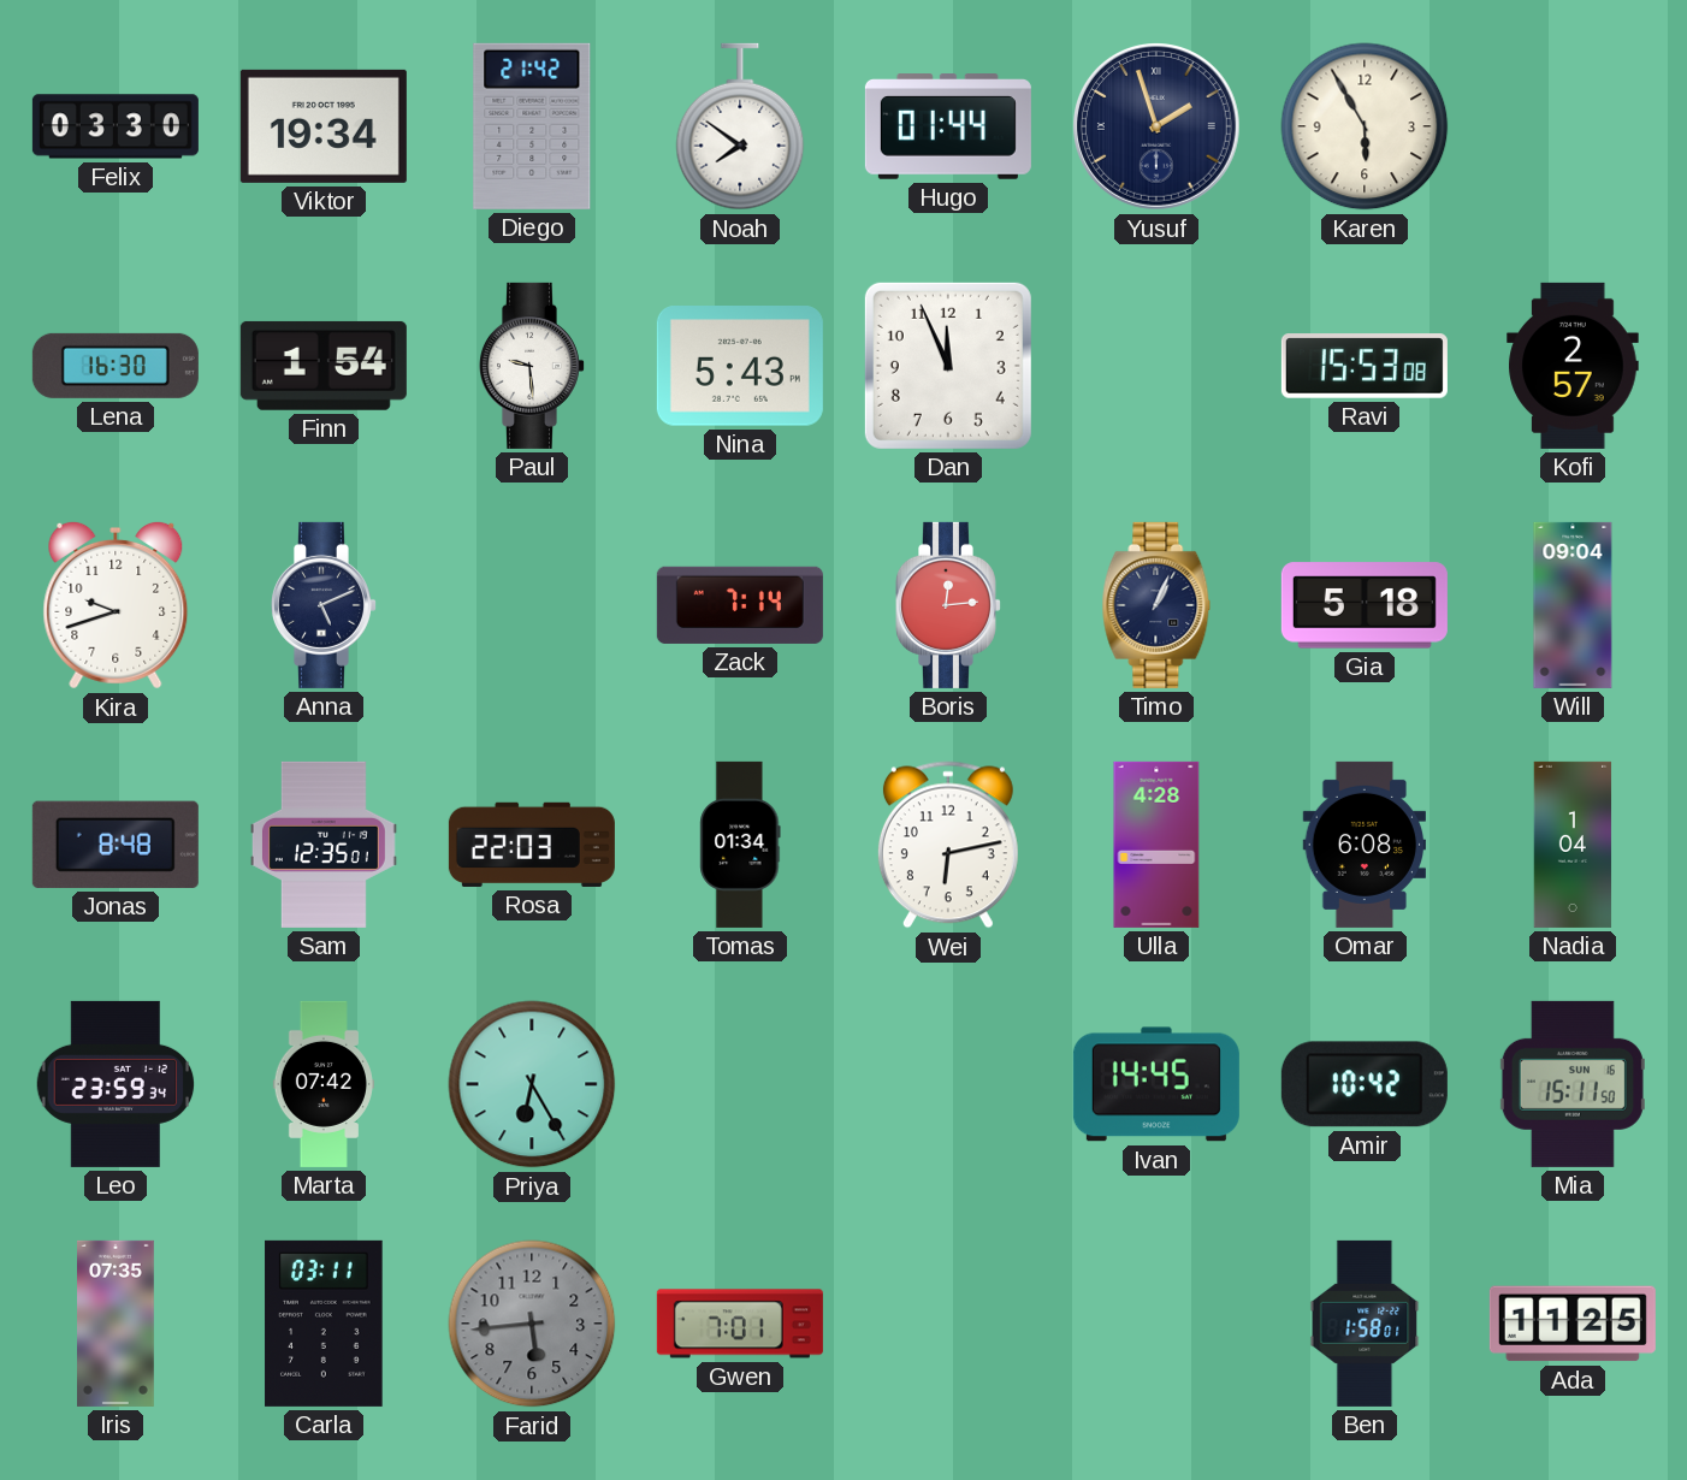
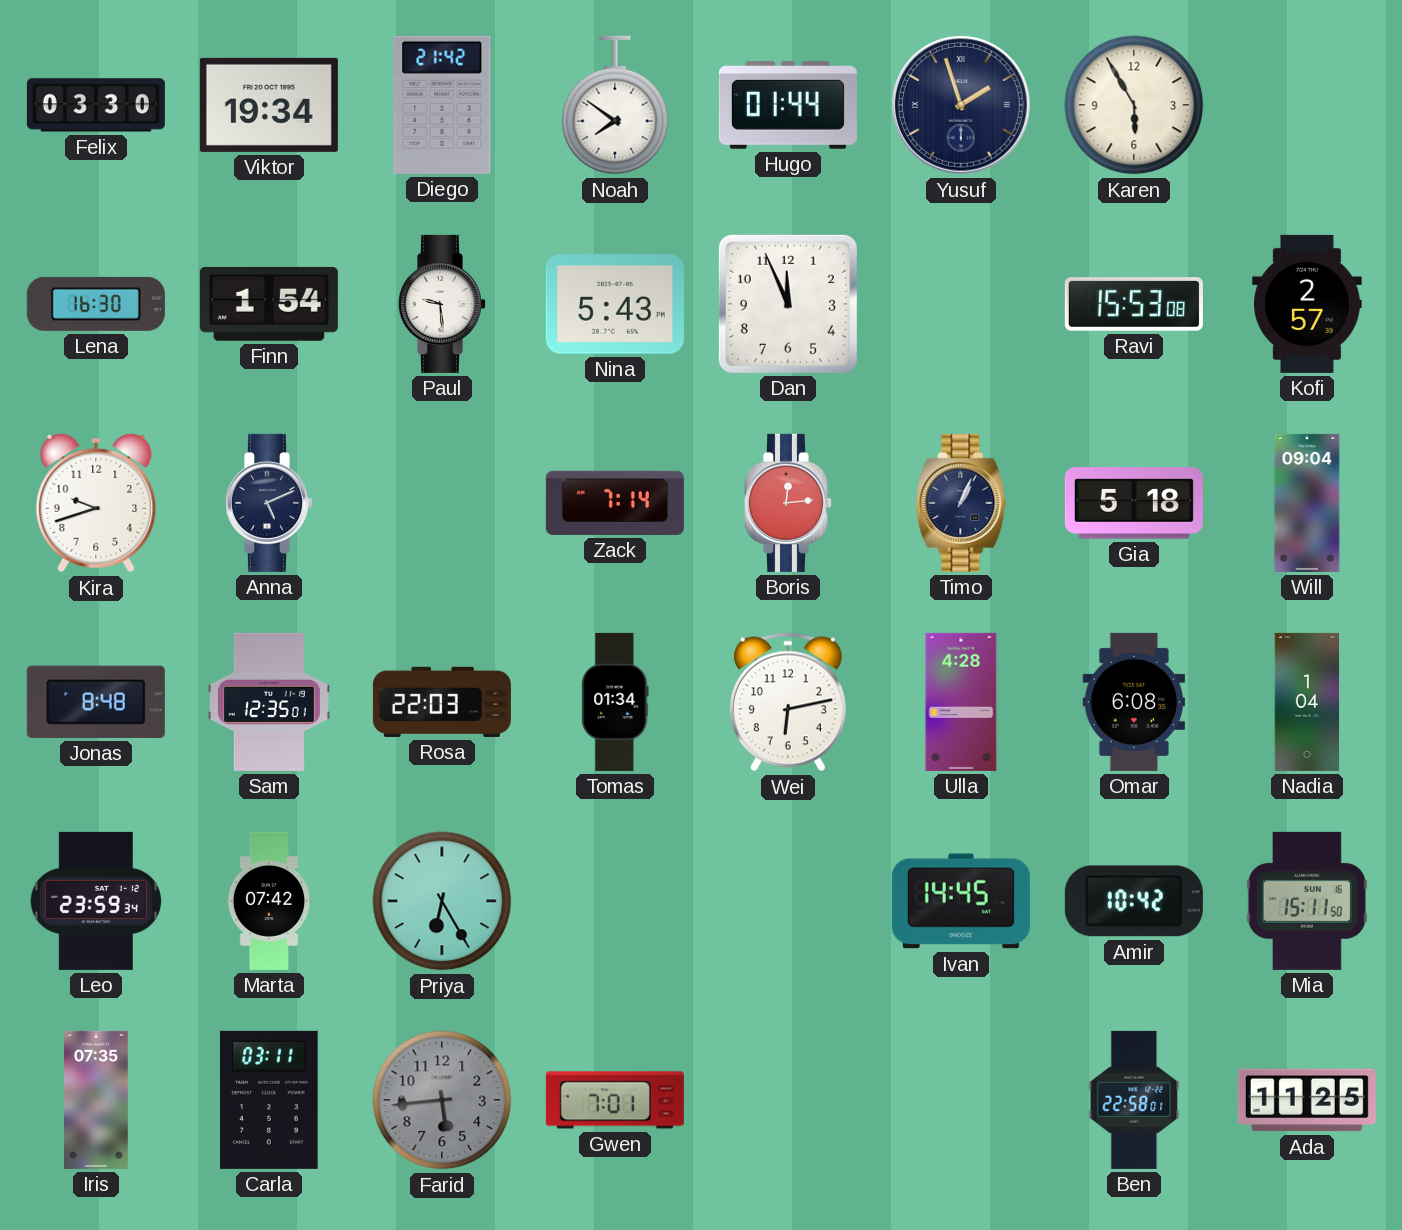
Ben: 1:58 -> 22:58 (1134, 1100)
